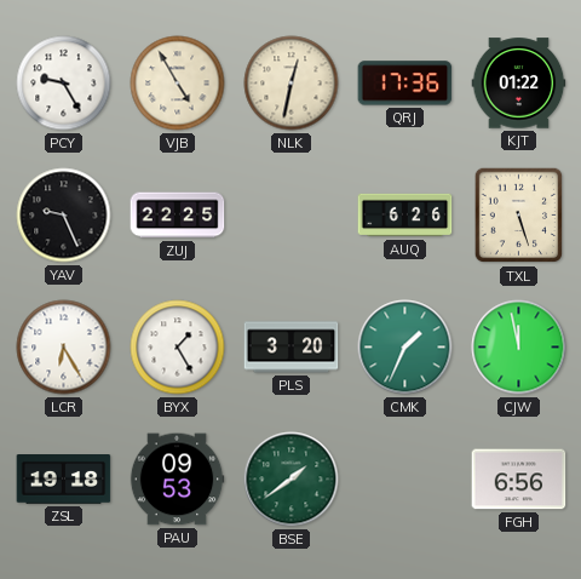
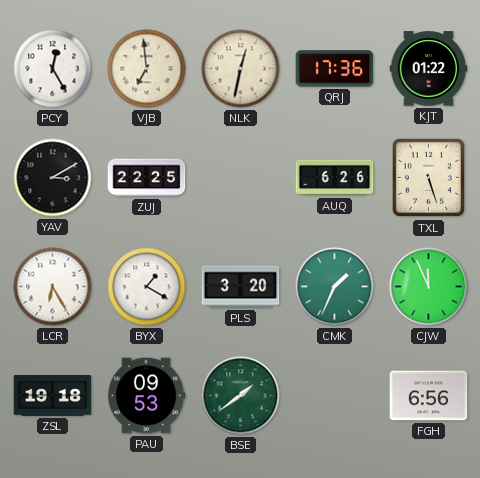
PCY: 9:25 -> 12:25 (53, 69)
VJB: 4:55 -> 6:59 (147, 69)
YAV: 9:26 -> 3:10 (53, 178)
BYX: 1:25 -> 1:20 (147, 287)
CJW: 11:58 -> 11:56 (429, 287)
